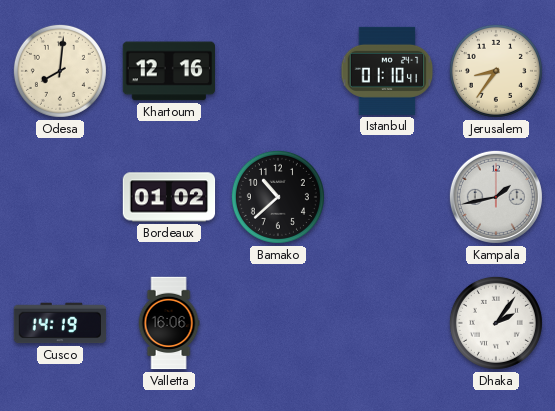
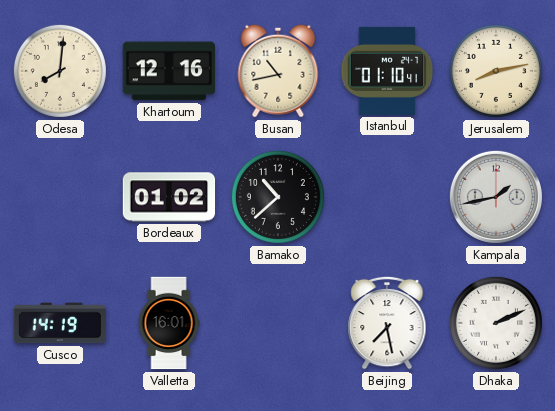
Busan: none -> 10:43 (278, 71)
Jerusalem: 8:36 -> 8:13 (496, 71)
Valletta: 16:06 -> 16:01 (169, 323)
Beijing: none -> 7:28 (387, 323)
Dhaka: 2:06 -> 2:11 (496, 323)
